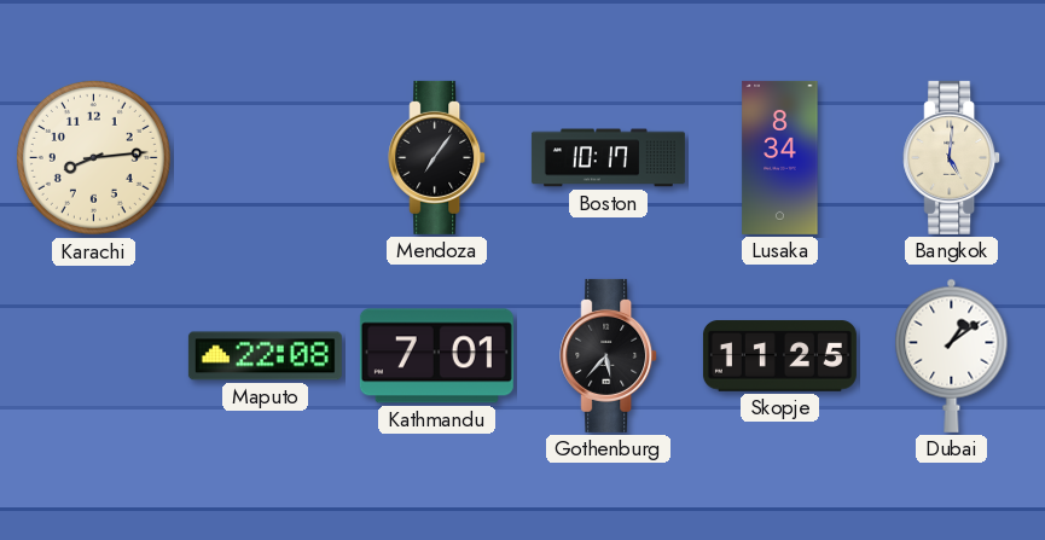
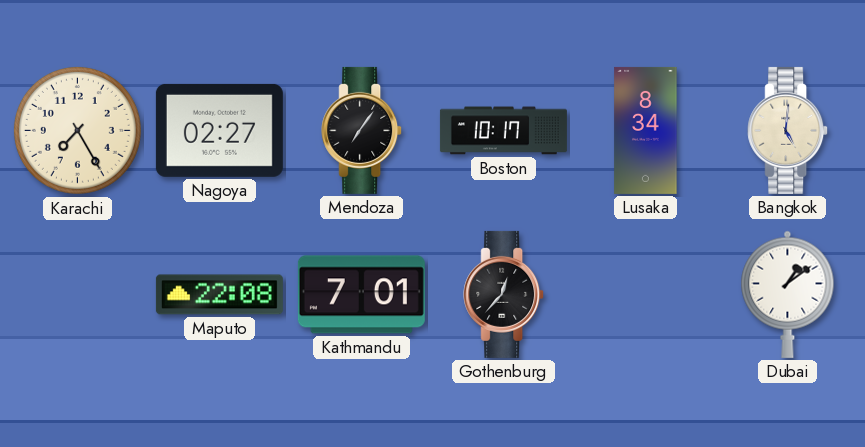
Karachi: 8:14 -> 7:25 (77, 130)
Nagoya: none -> 02:27 (219, 130)
Gothenburg: 5:37 -> 12:37 (504, 294)
Skopje: 11:25 -> none (779, 356)
